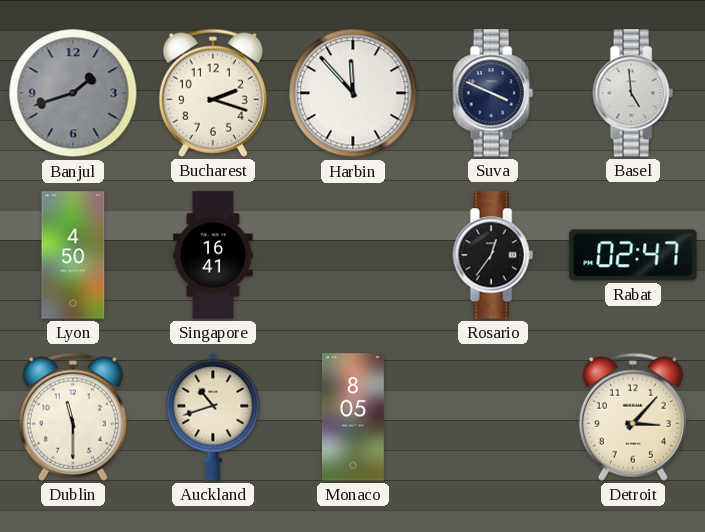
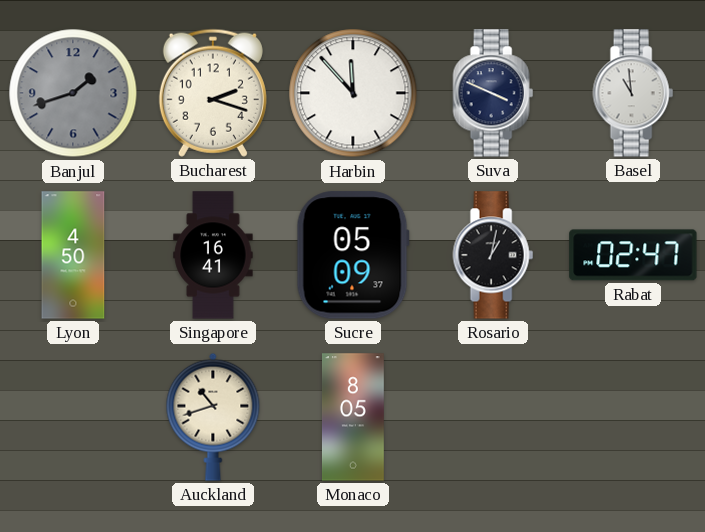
Basel: 4:59 -> 10:59 (633, 93)
Sucre: none -> 05:09 (353, 255)
Rosario: 12:36 -> 1:02 (493, 255)
Dublin: 11:30 -> none (73, 417)
Detroit: 3:07 -> none (633, 417)
